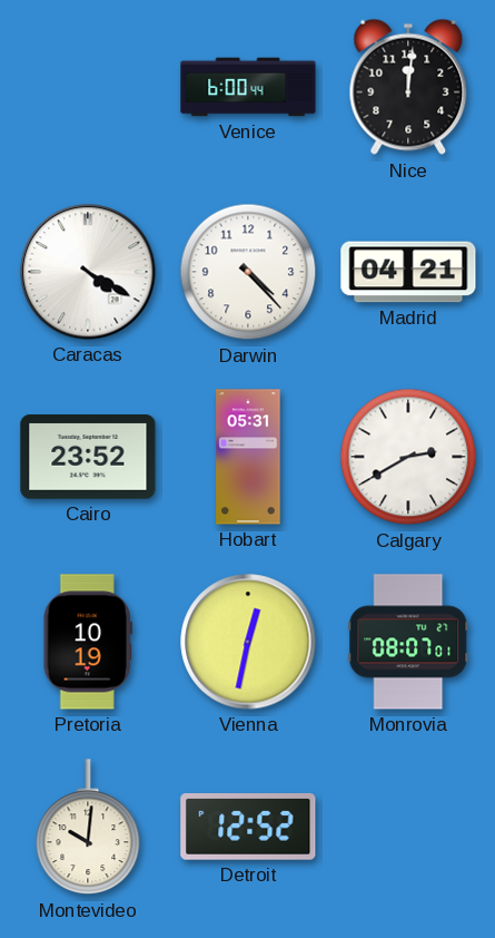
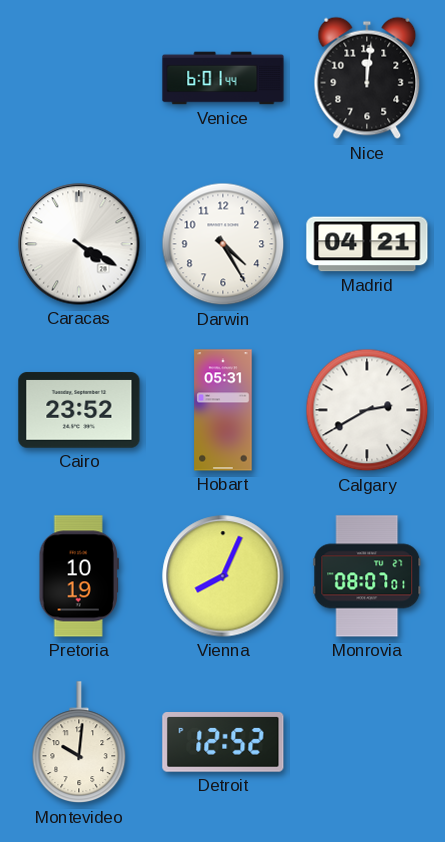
Venice: 6:00 -> 6:01 (223, 78)
Darwin: 4:23 -> 4:25 (223, 244)
Vienna: 12:32 -> 8:04 (223, 576)
